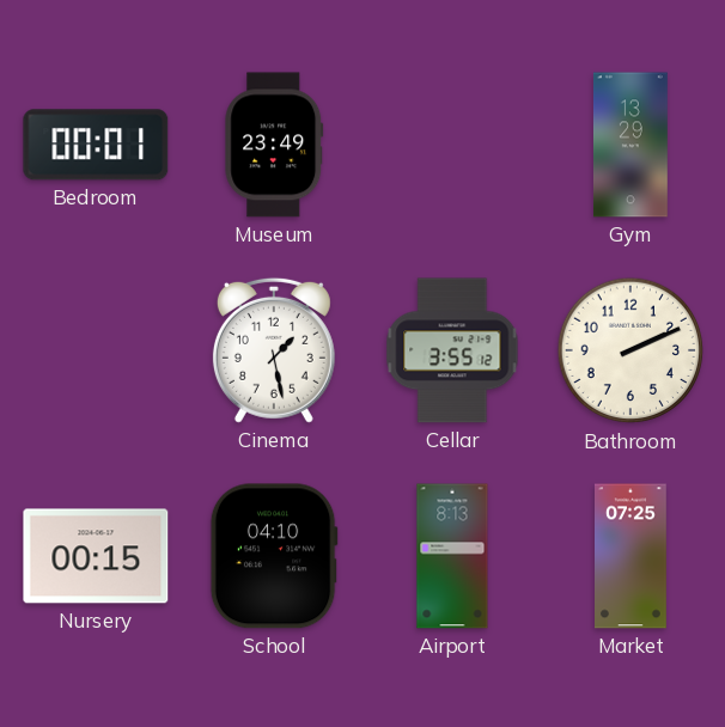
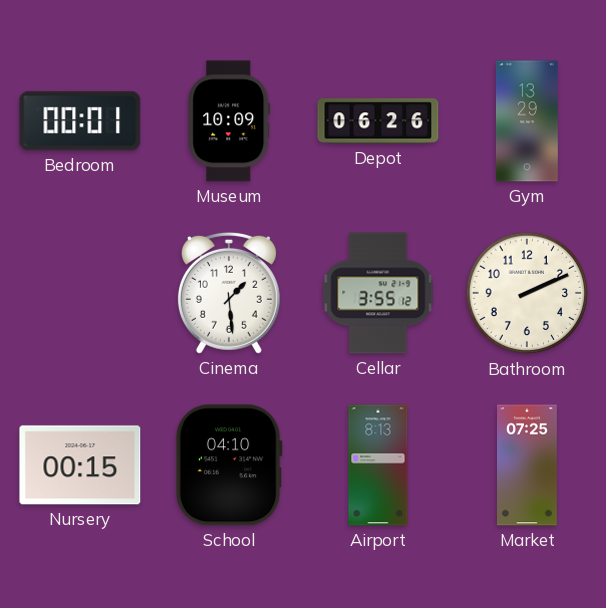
Museum: 23:49 -> 10:09 (229, 121)
Depot: none -> 06:26 (378, 121)
Cinema: 1:28 -> 1:29 (229, 293)
